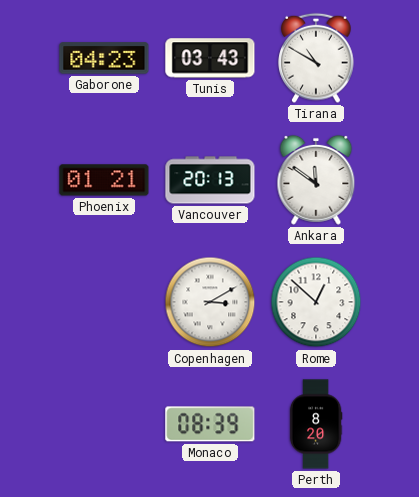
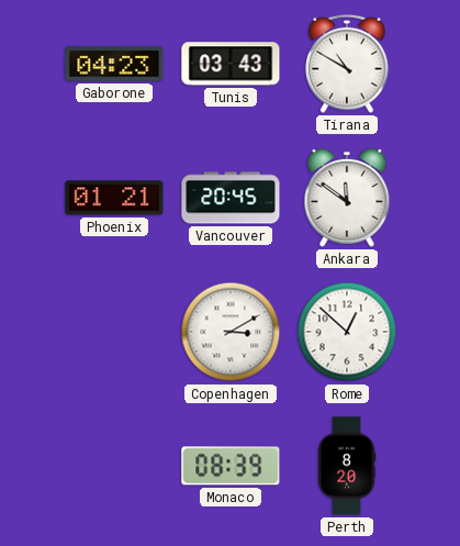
Vancouver: 20:13 -> 20:45 (231, 198)
